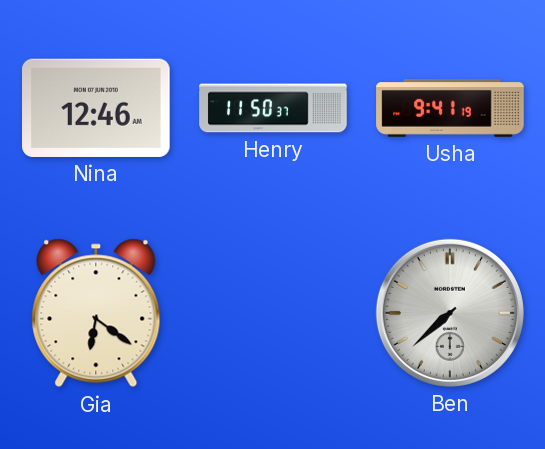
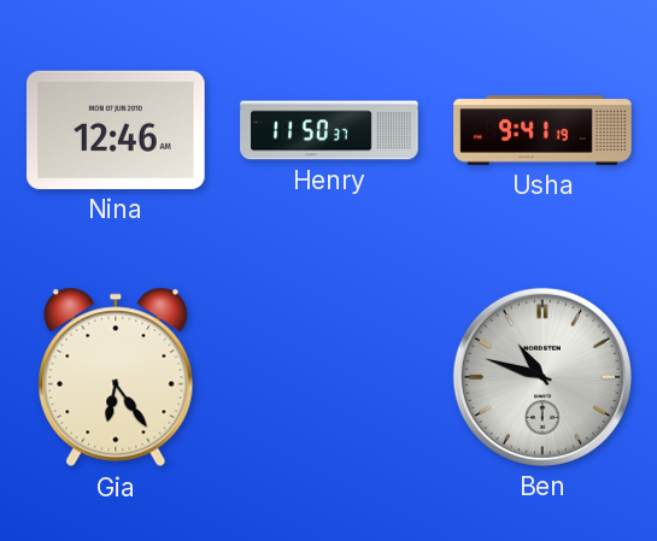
Gia: 6:21 -> 6:24 (116, 377)
Ben: 7:38 -> 10:48 (542, 377)
